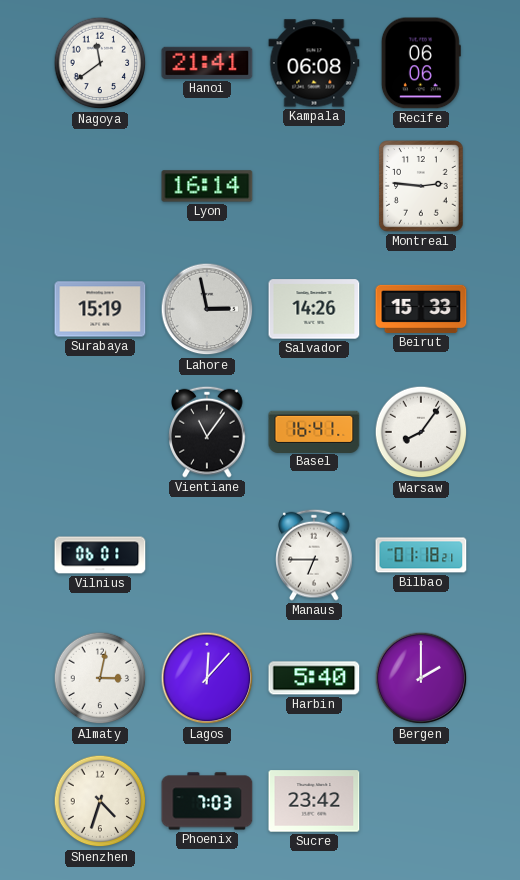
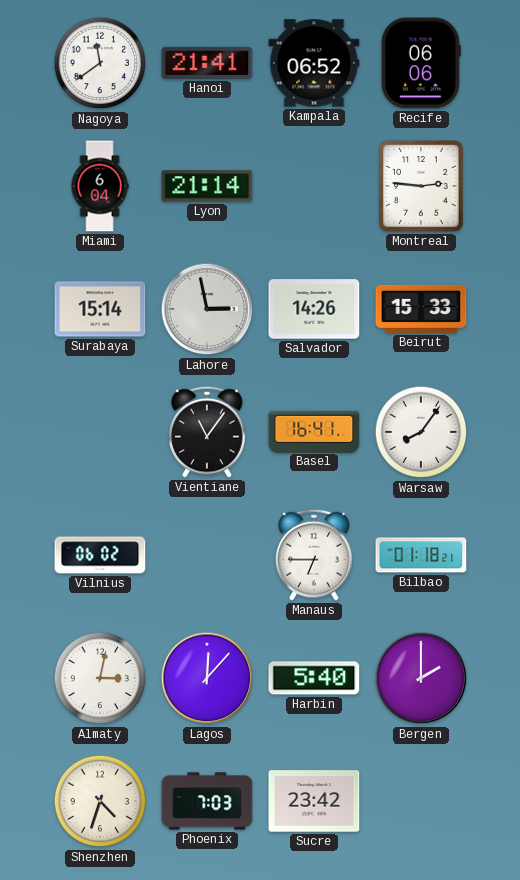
Kampala: 06:08 -> 06:52 (314, 63)
Miami: none -> 6:04 (100, 186)
Lyon: 16:14 -> 21:14 (207, 186)
Surabaya: 15:19 -> 15:14 (100, 309)
Vilnius: 06:01 -> 06:02 (100, 555)
